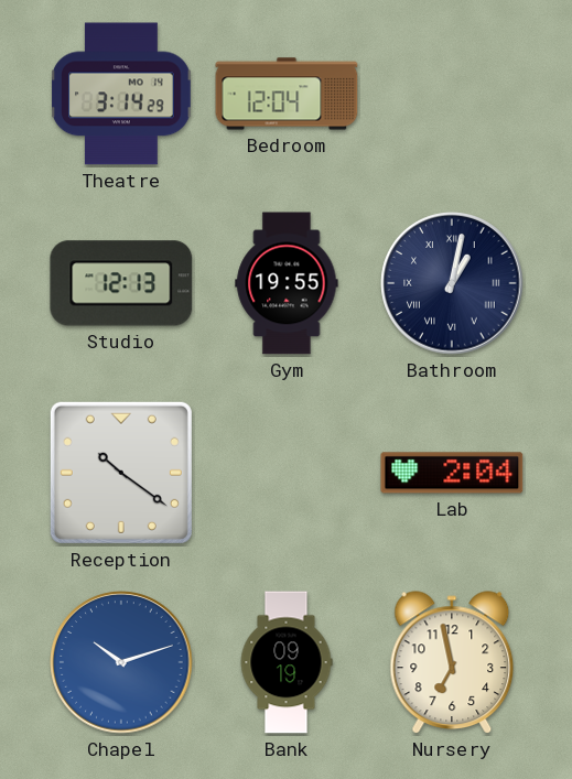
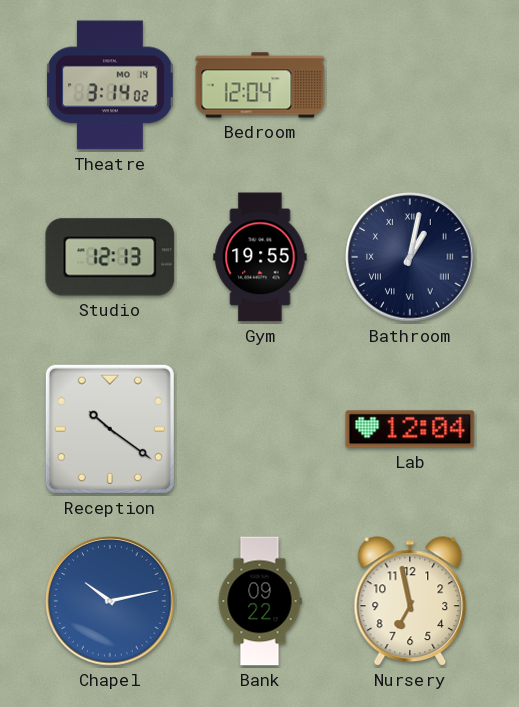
Theatre: 3:14:29 -> 3:14:02 (110, 85)
Lab: 2:04 -> 12:04 (410, 429)
Chapel: 10:12 -> 10:13 (110, 601)
Bank: 09:19 -> 09:22 (260, 601)
